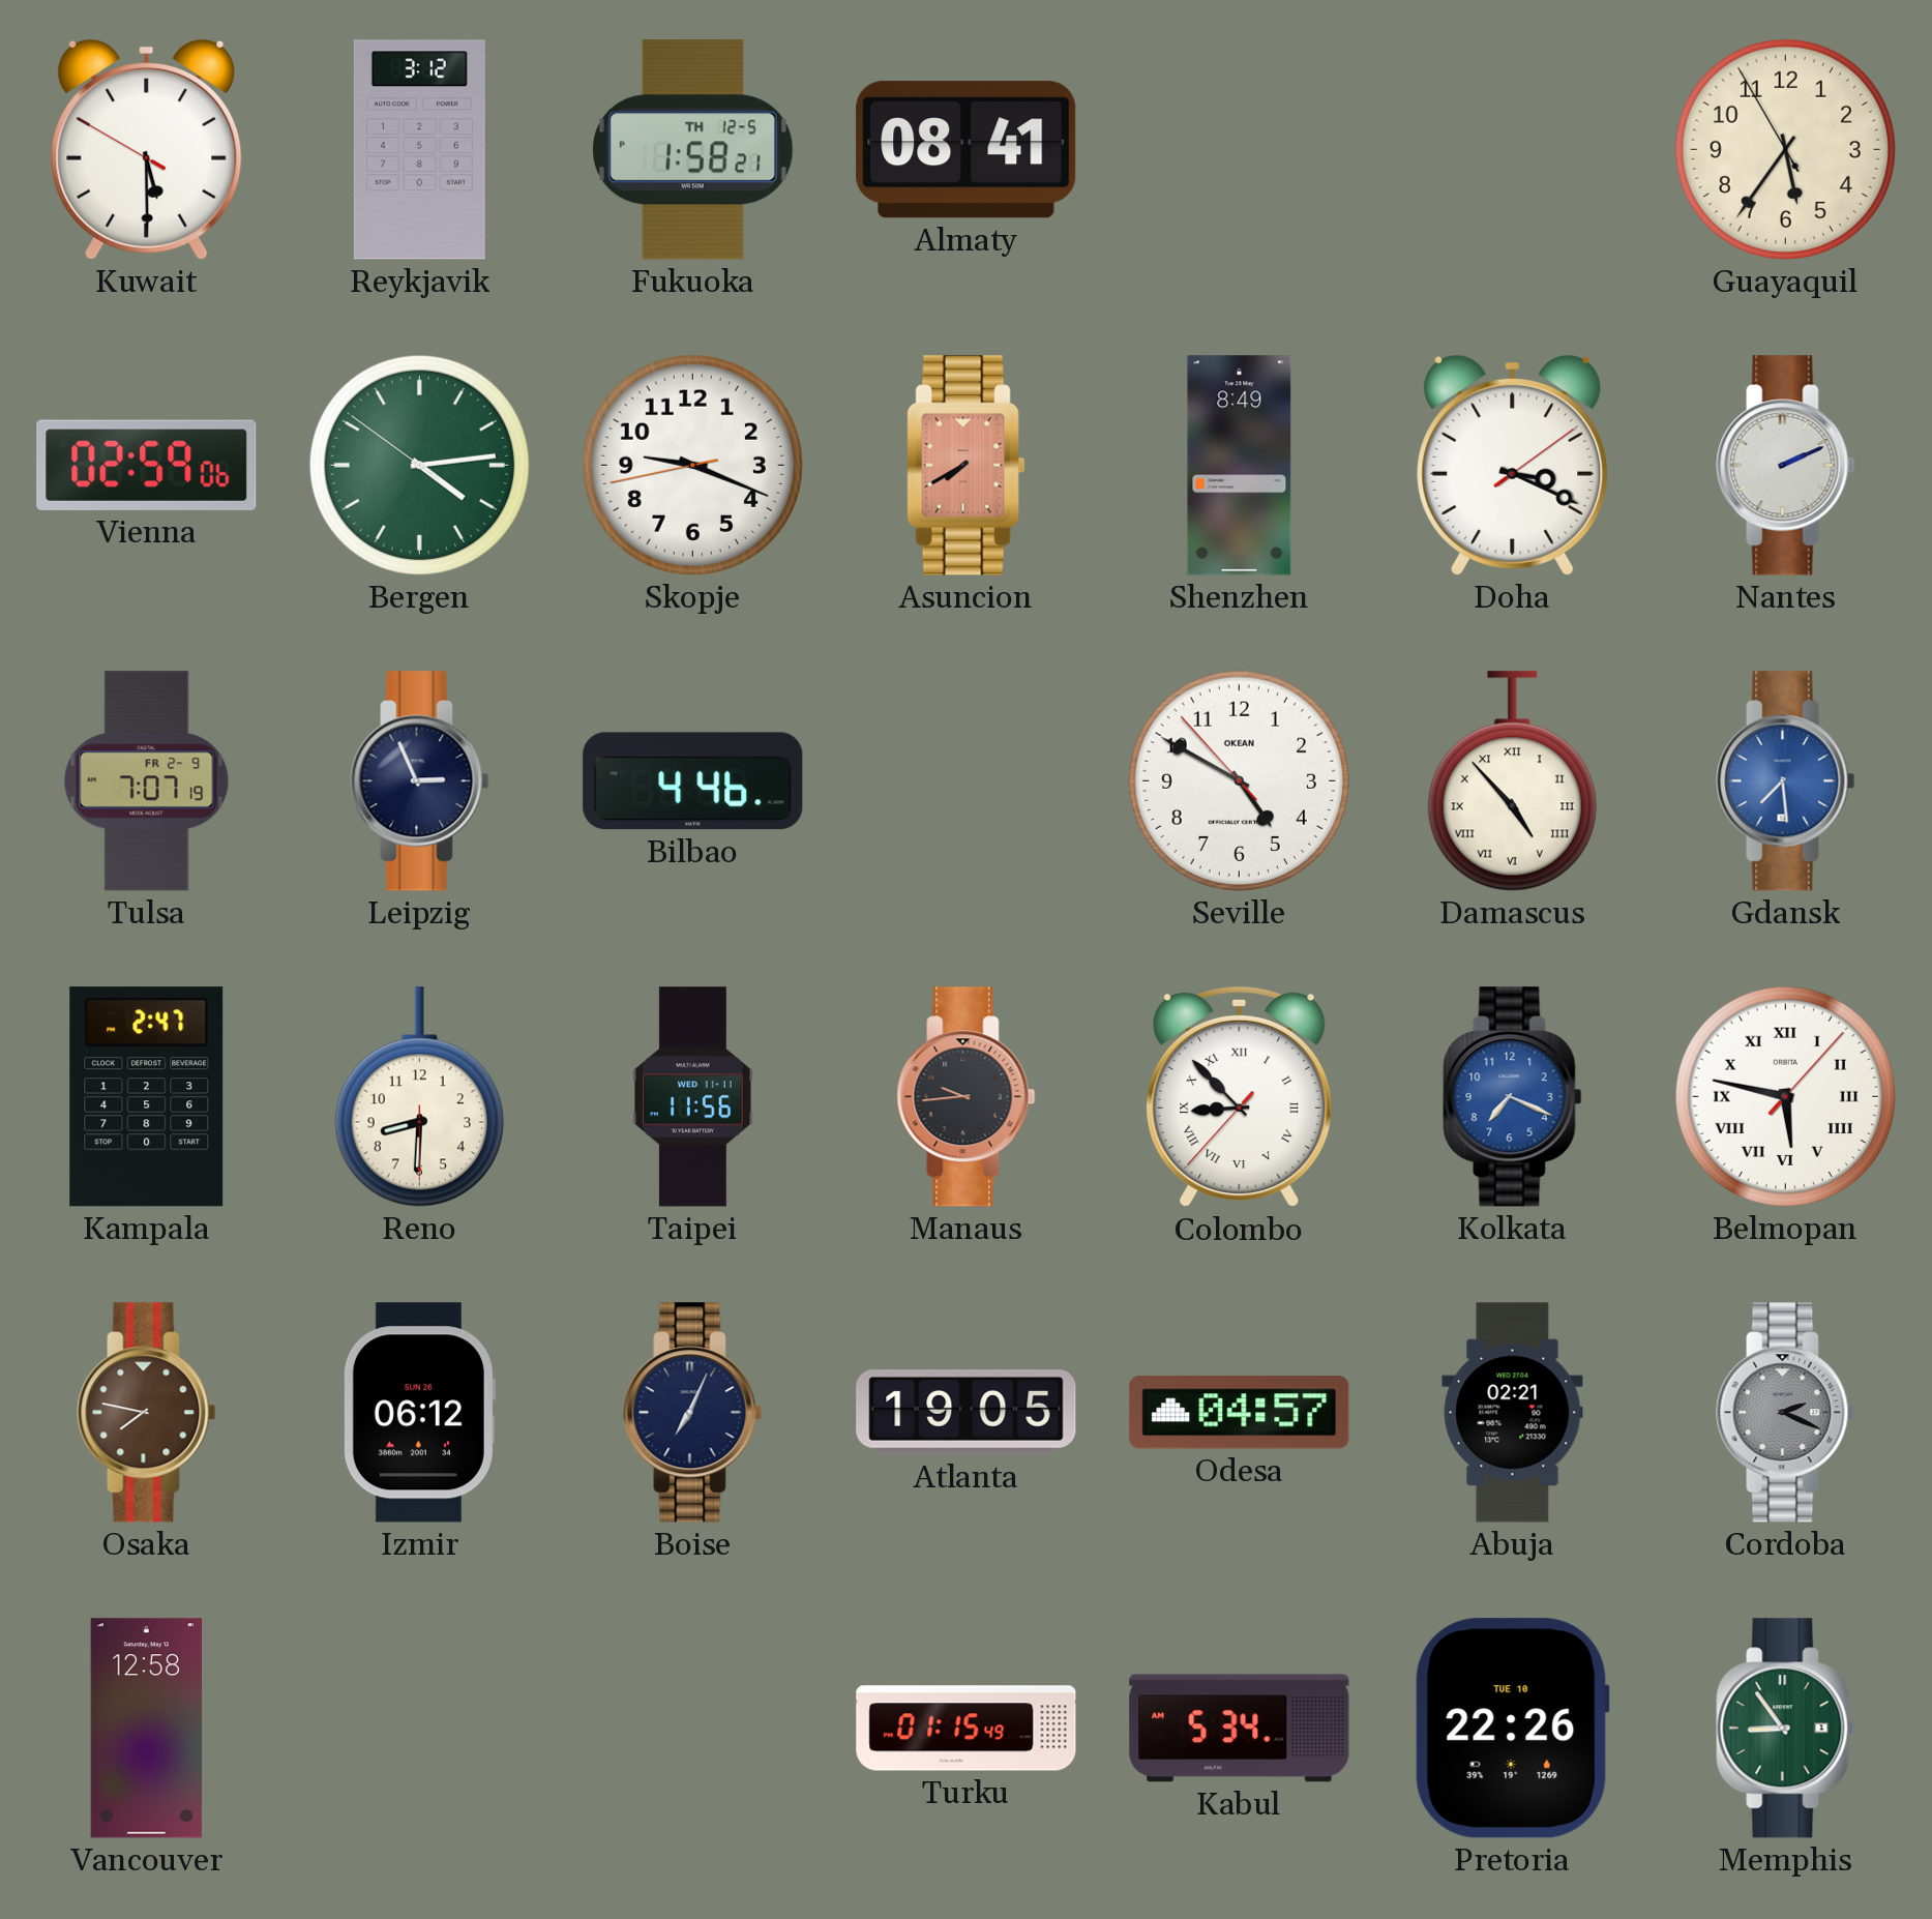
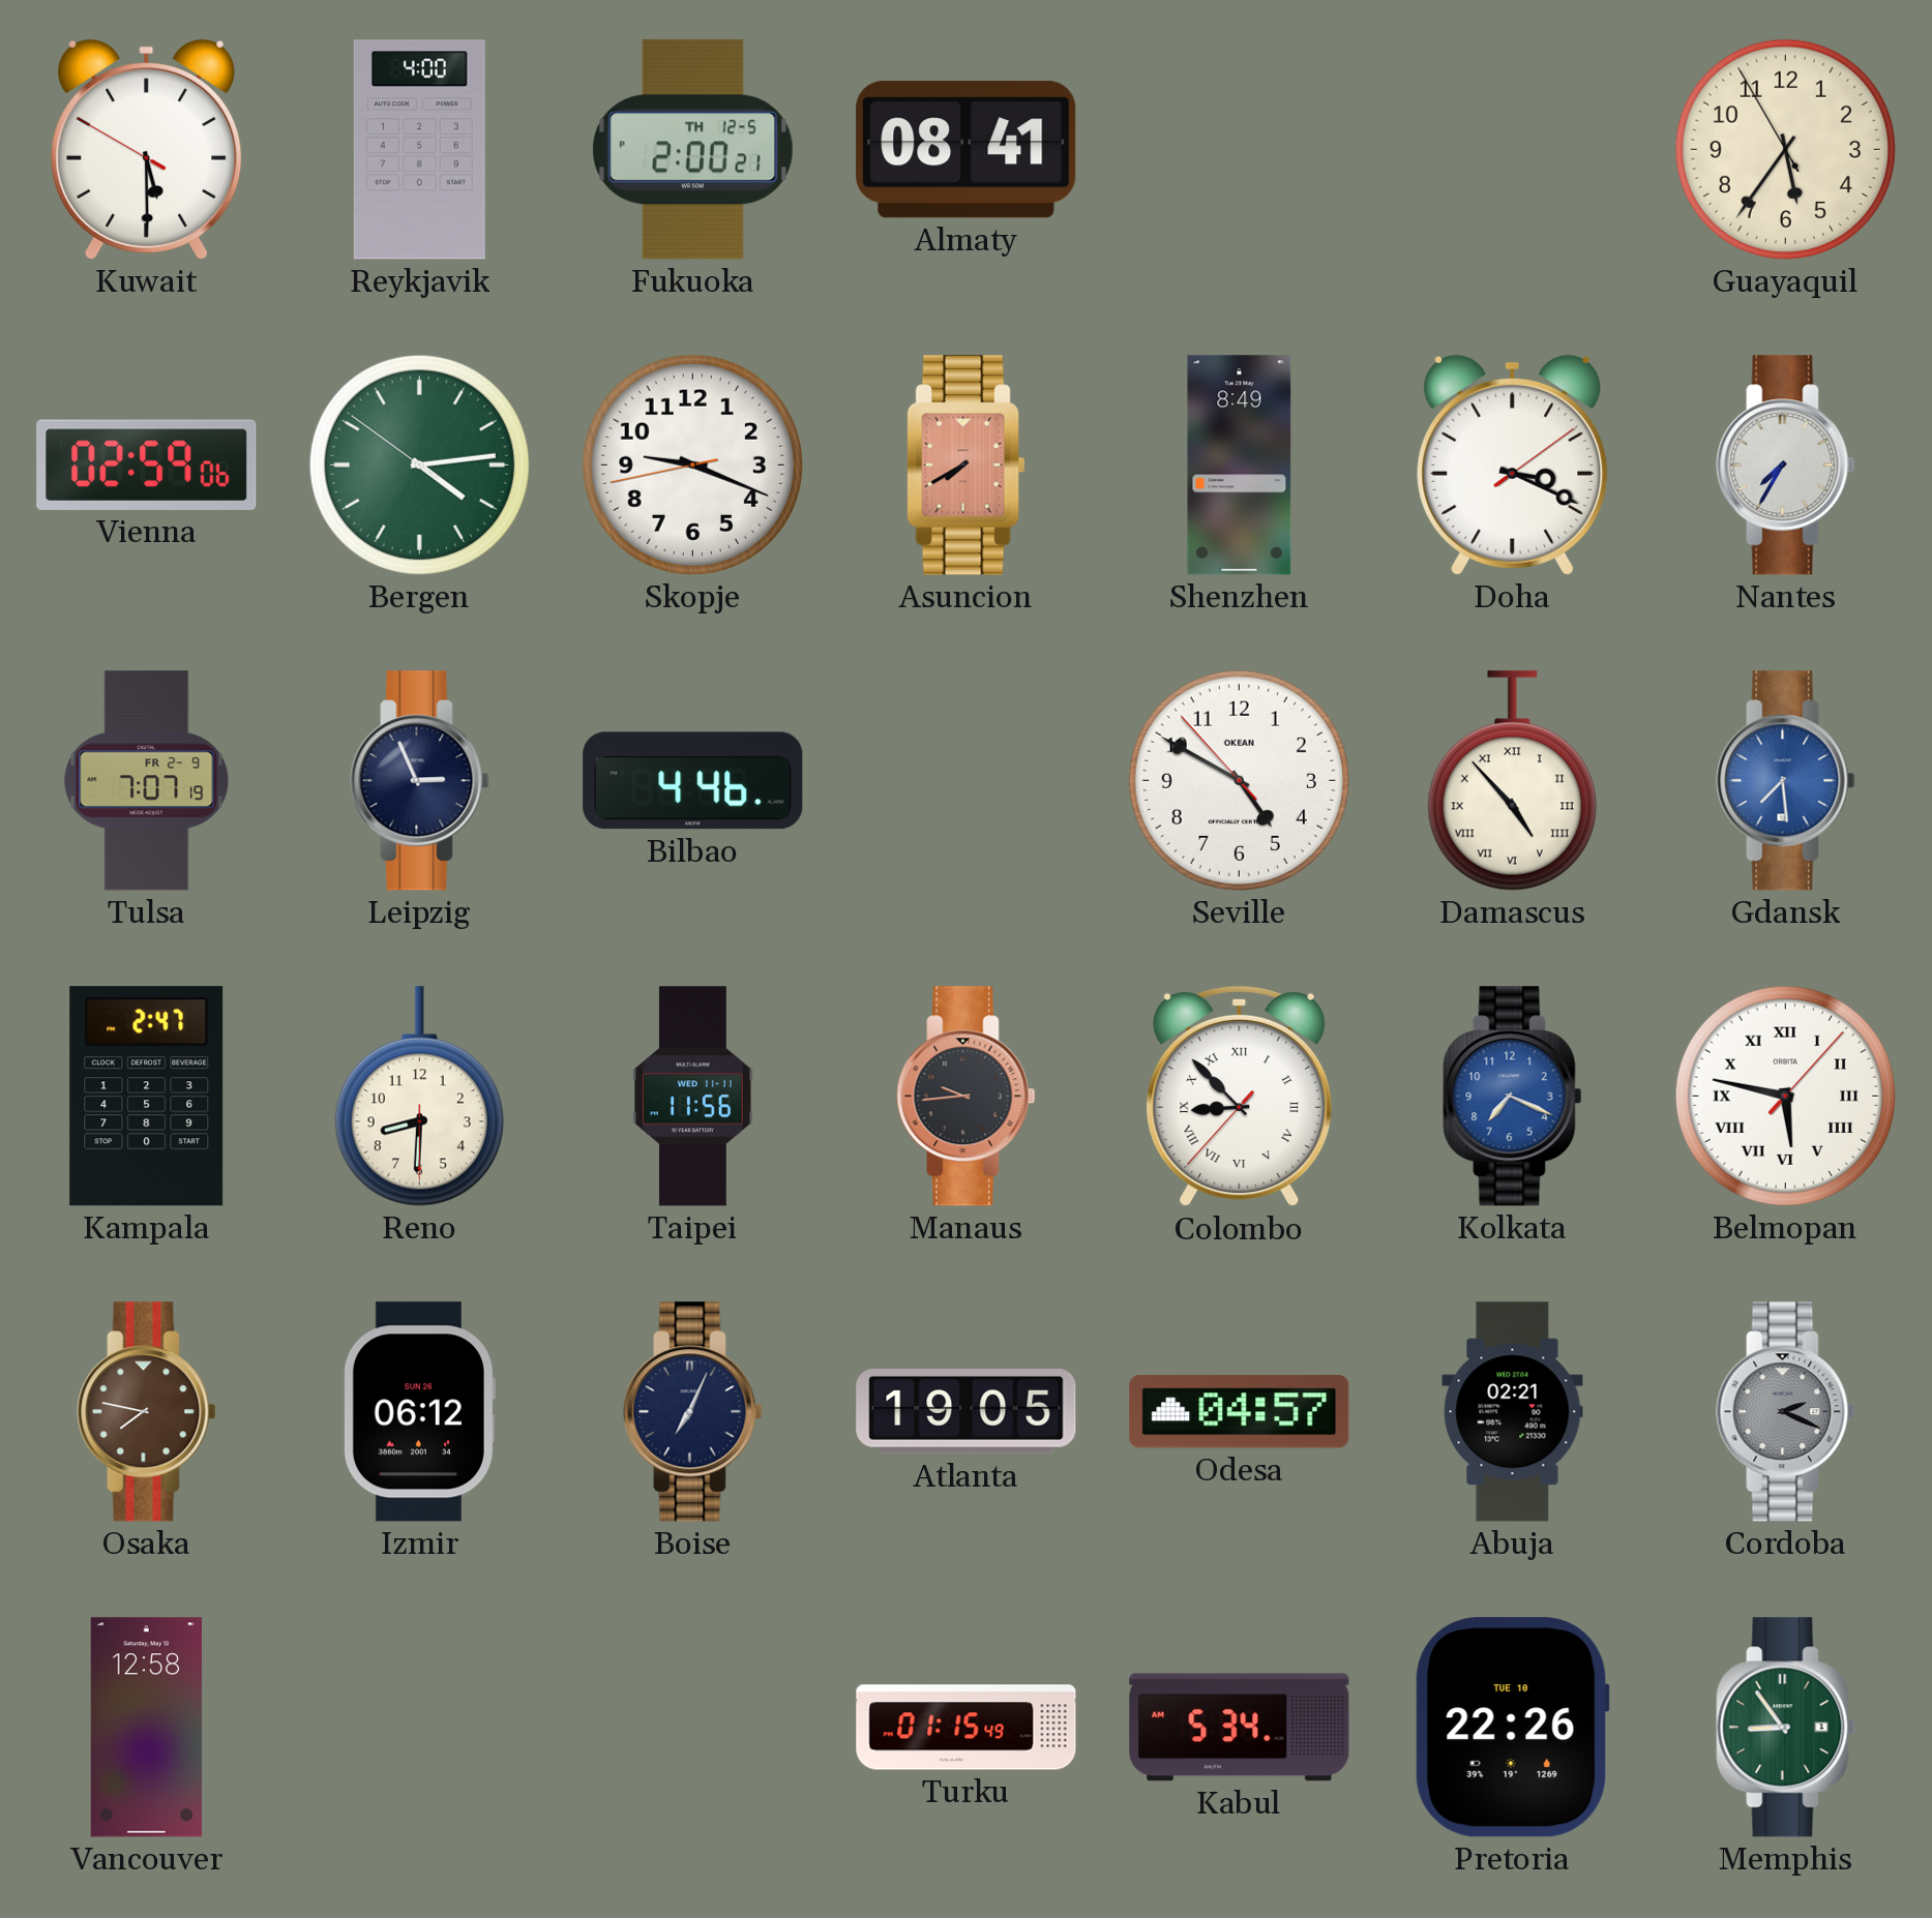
Reykjavik: 3:12 -> 4:00 (419, 150)
Fukuoka: 1:58 -> 2:00 (692, 150)
Nantes: 2:11 -> 7:35 (1786, 466)
